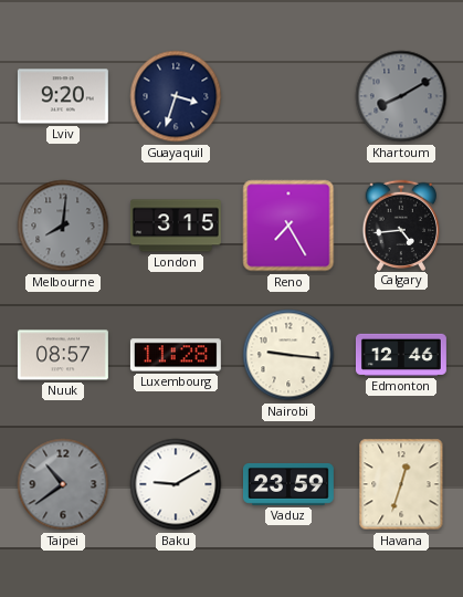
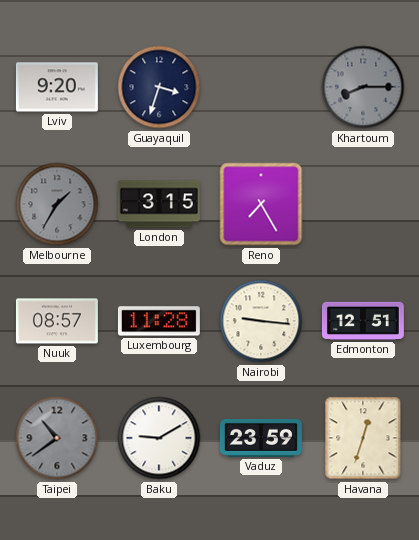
Khartoum: 8:10 -> 8:15 (363, 87)
Melbourne: 8:01 -> 1:35 (57, 204)
Calgary: 4:44 -> none (400, 224)
Edmonton: 12:46 -> 12:51 (363, 321)
